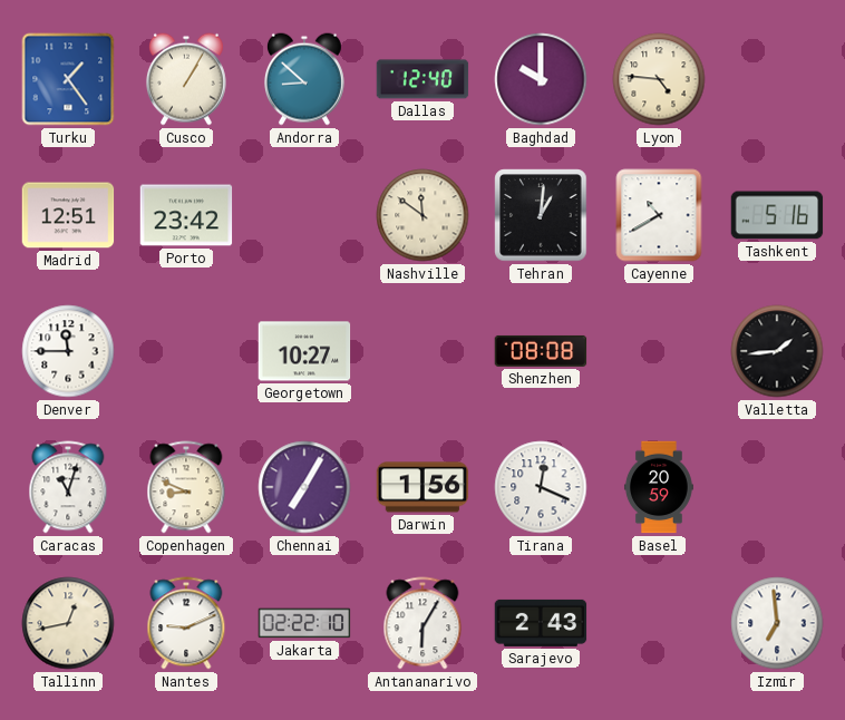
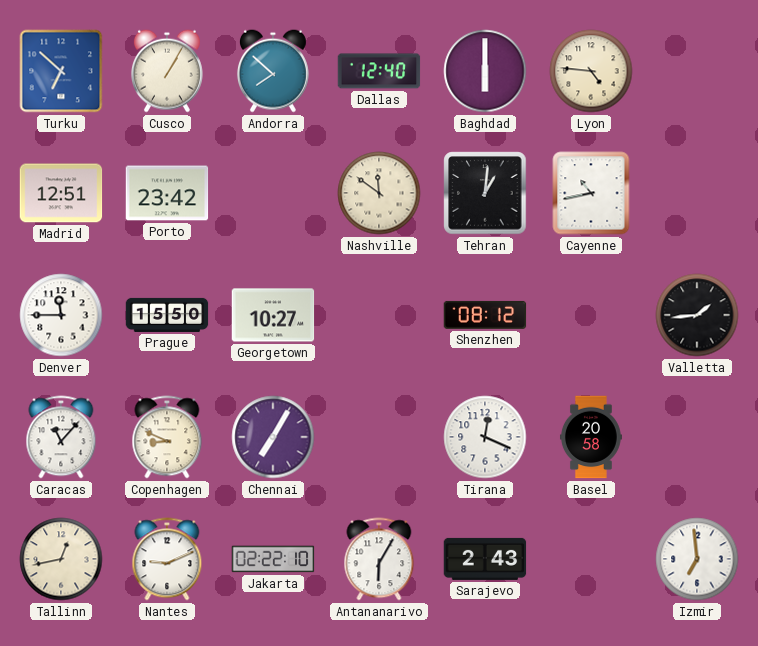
Turku: 1:24 -> 6:52 (61, 71)
Andorra: 8:52 -> 7:52 (273, 71)
Baghdad: 10:00 -> 6:00 (485, 71)
Cayenne: 10:40 -> 10:43 (591, 193)
Tashkent: 5:16 -> none (777, 215)
Prague: none -> 15:50 (167, 315)
Shenzhen: 08:08 -> 08:12 (485, 315)
Caracas: 11:03 -> 11:07 (61, 437)
Darwin: 1:56 -> none (422, 487)
Basel: 20:59 -> 20:58 (591, 437)
